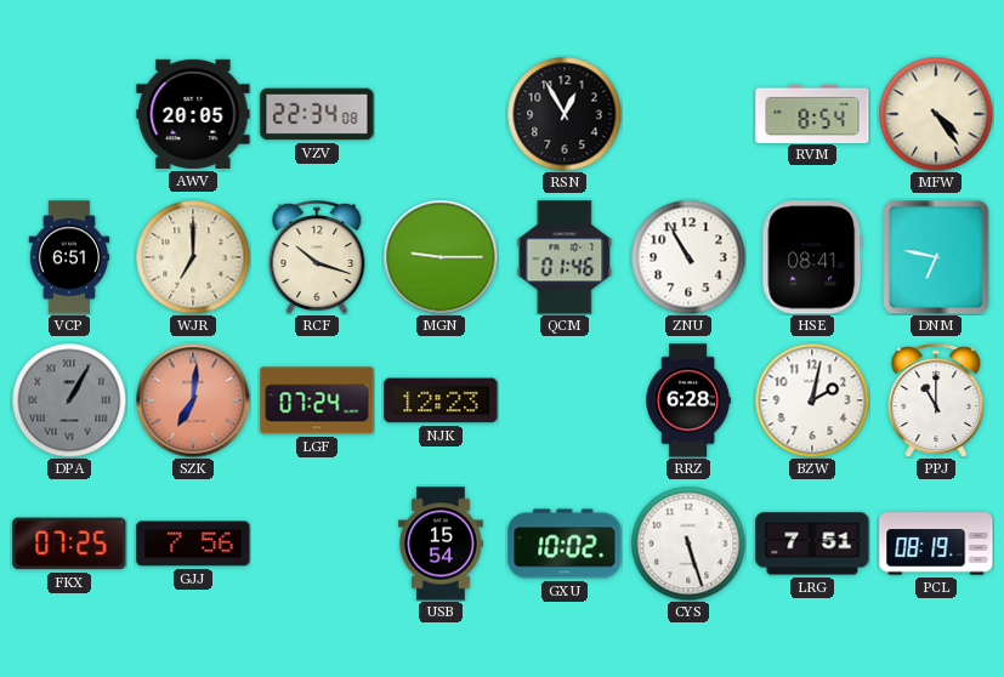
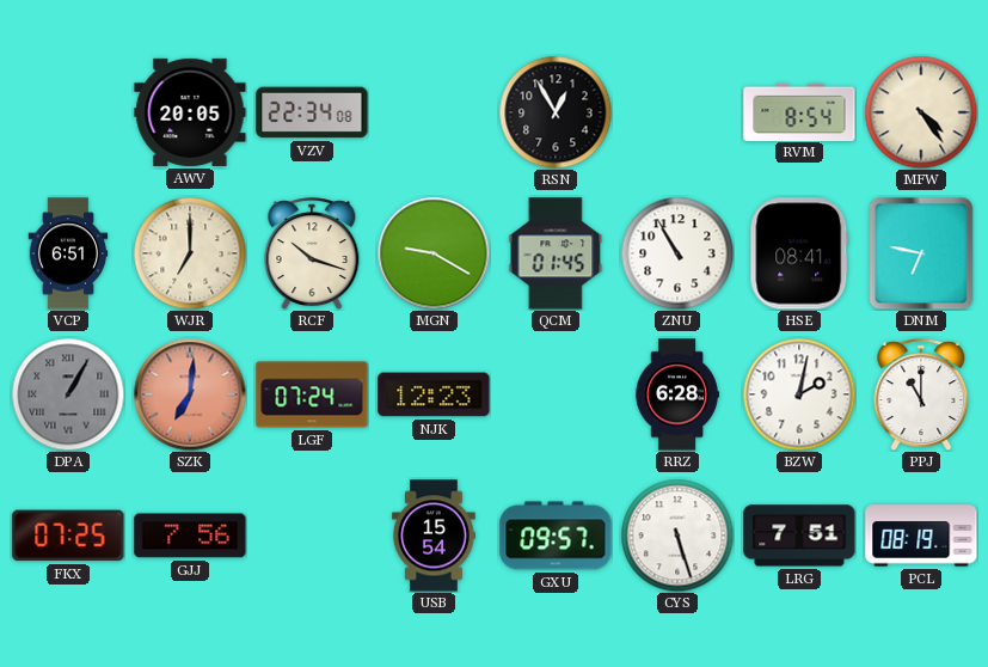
MGN: 9:15 -> 9:20 (434, 253)
QCM: 01:46 -> 01:45 (556, 253)
GXU: 10:02 -> 09:57 (556, 536)
